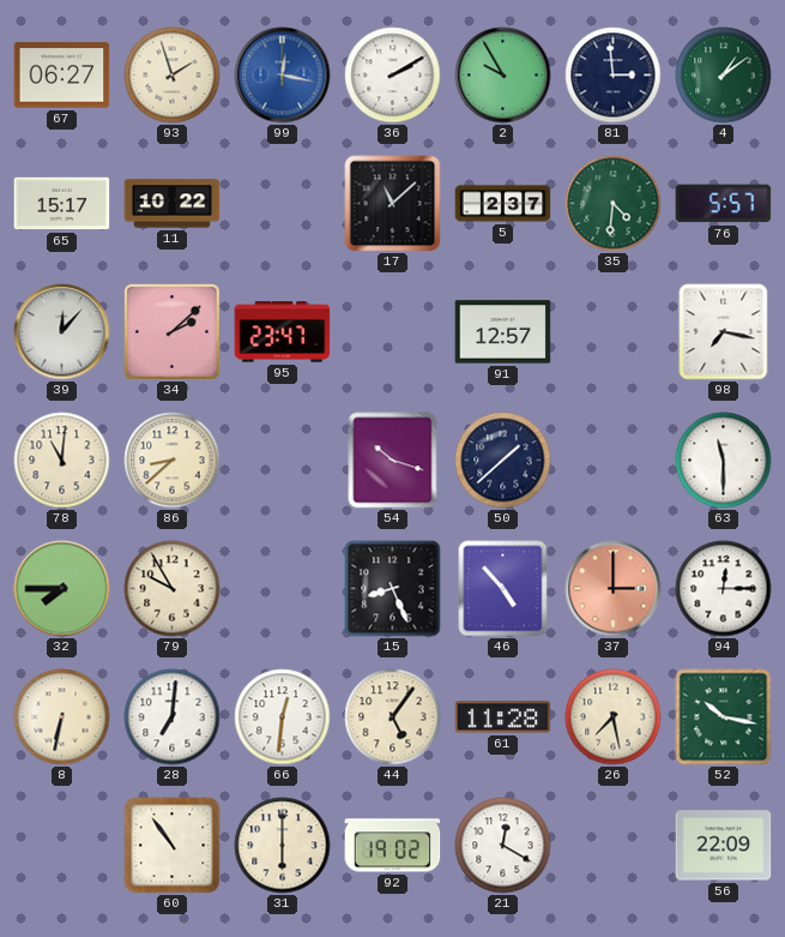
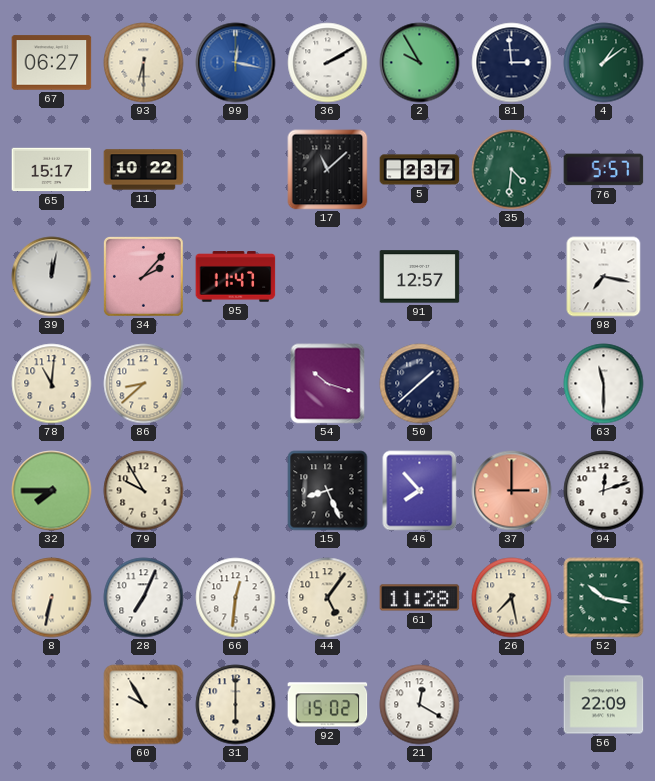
93: 1:57 -> 6:30 (144, 63)
39: 12:07 -> 12:02 (52, 277)
34: 2:08 -> 2:07 (143, 276)
95: 23:47 -> 11:47 (236, 277)
46: 4:53 -> 7:53 (420, 491)
94: 12:15 -> 12:12 (604, 491)
28: 7:01 -> 7:04 (144, 598)
60: 10:54 -> 9:55 (144, 705)
92: 19:02 -> 15:02 (328, 705)
